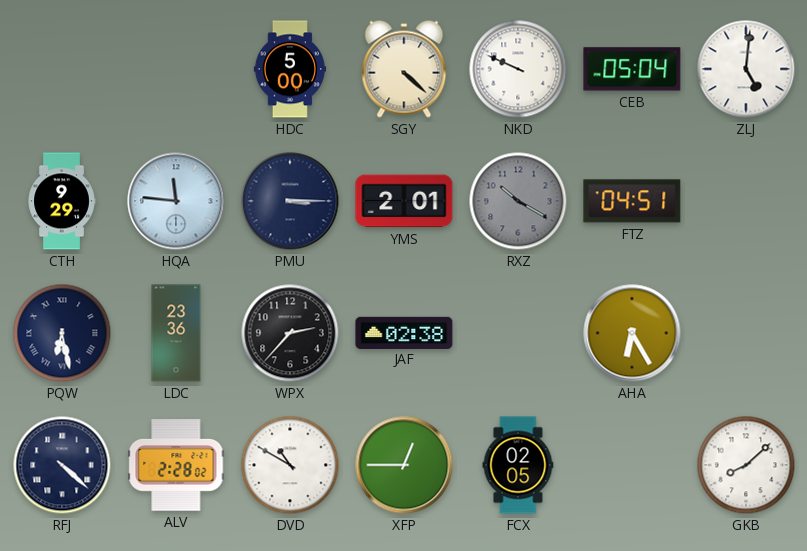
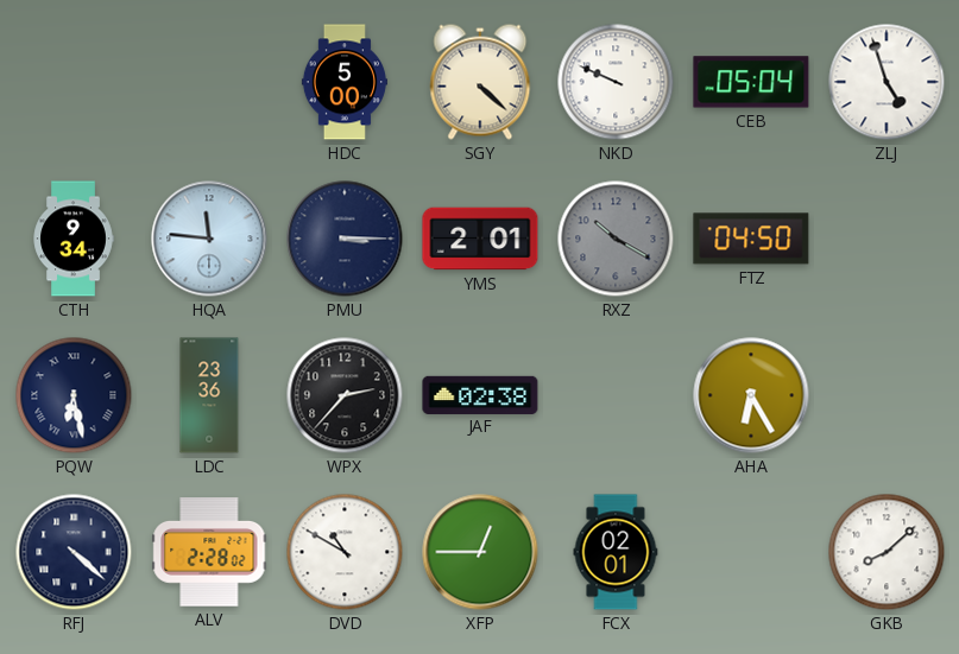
ZLJ: 5:01 -> 4:57 (887, 82)
CTH: 9:29 -> 9:34 (74, 239)
FTZ: 04:51 -> 04:50 (751, 239)
FCX: 02:05 -> 02:01 (616, 552)
